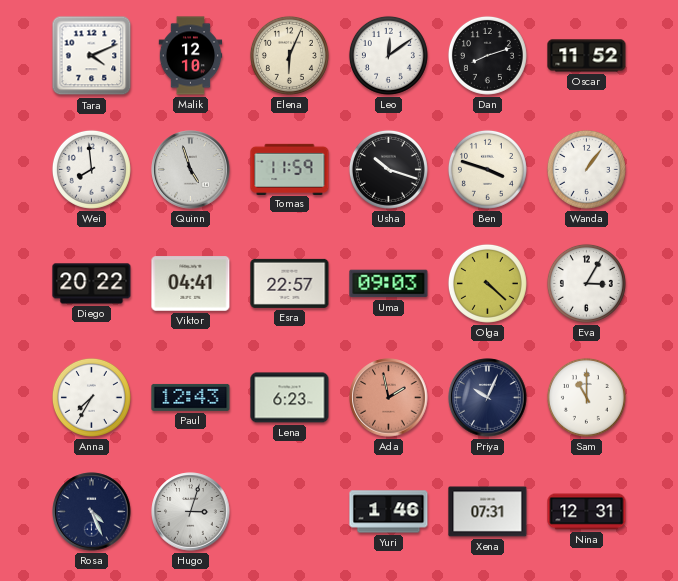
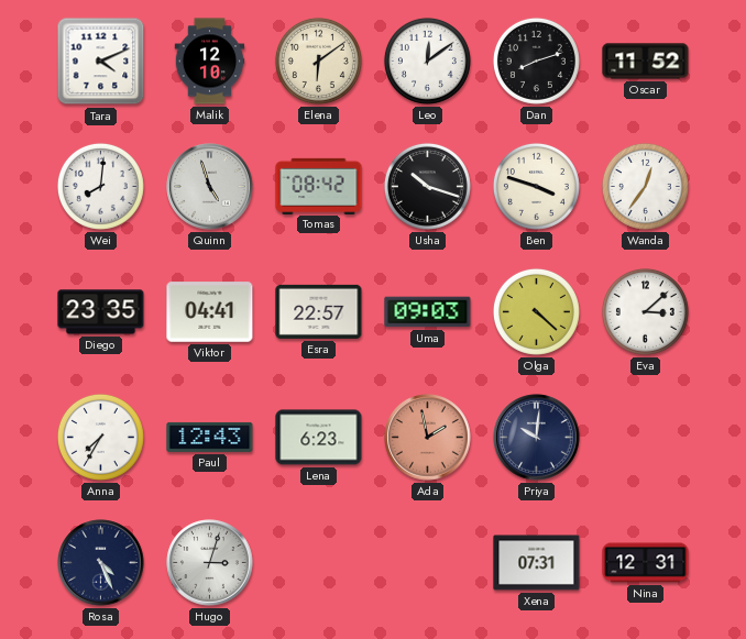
Elena: 6:04 -> 6:09 (318, 60)
Wei: 7:59 -> 8:01 (100, 186)
Tomas: 11:59 -> 08:42 (319, 186)
Wanda: 1:06 -> 12:36 (645, 186)
Diego: 20:22 -> 23:35 (101, 312)
Eva: 3:05 -> 3:08 (645, 311)
Priya: 10:04 -> 10:01 (537, 438)
Sam: 11:00 -> none (586, 397)
Yuri: 1:46 -> none (389, 512)
